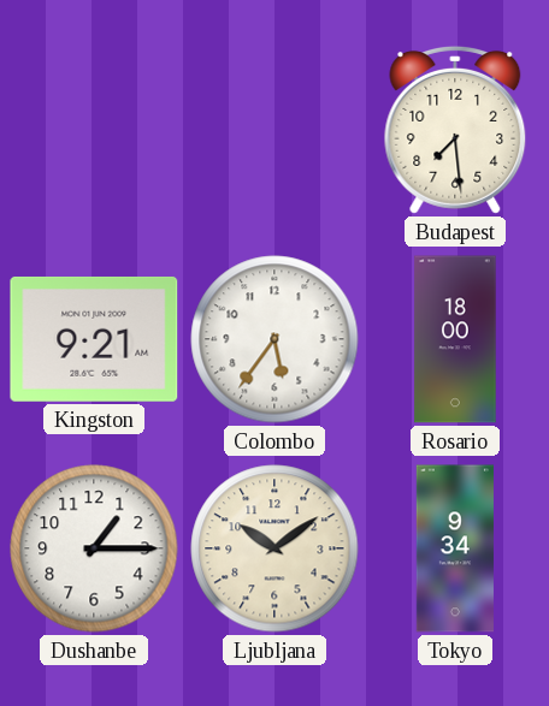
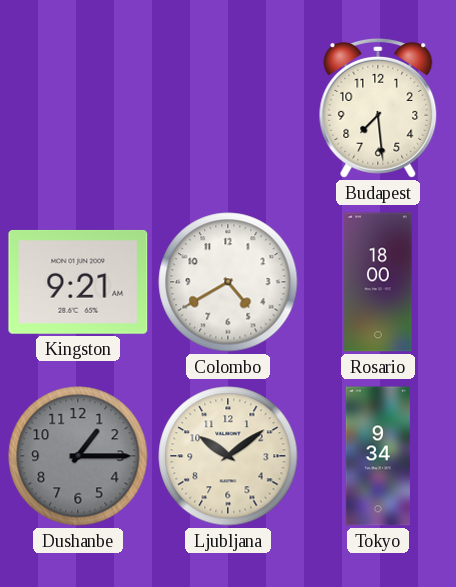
Colombo: 5:36 -> 4:40 (228, 282)
Dushanbe dial: white -> grey (78, 456)
